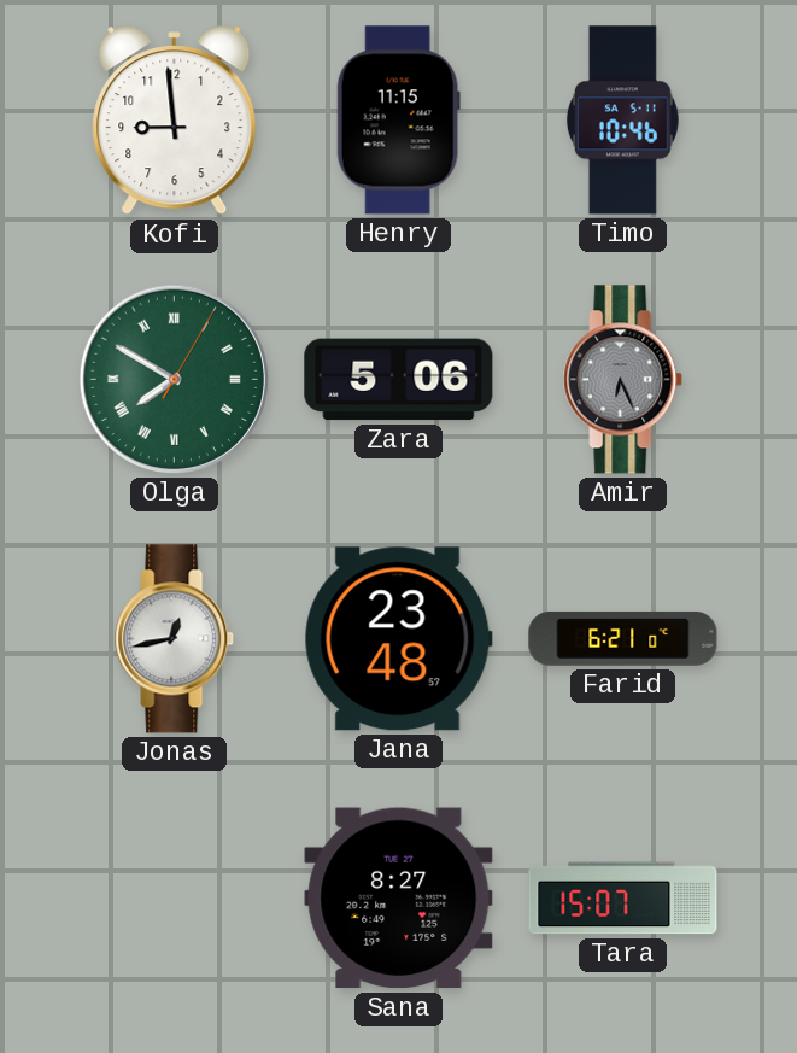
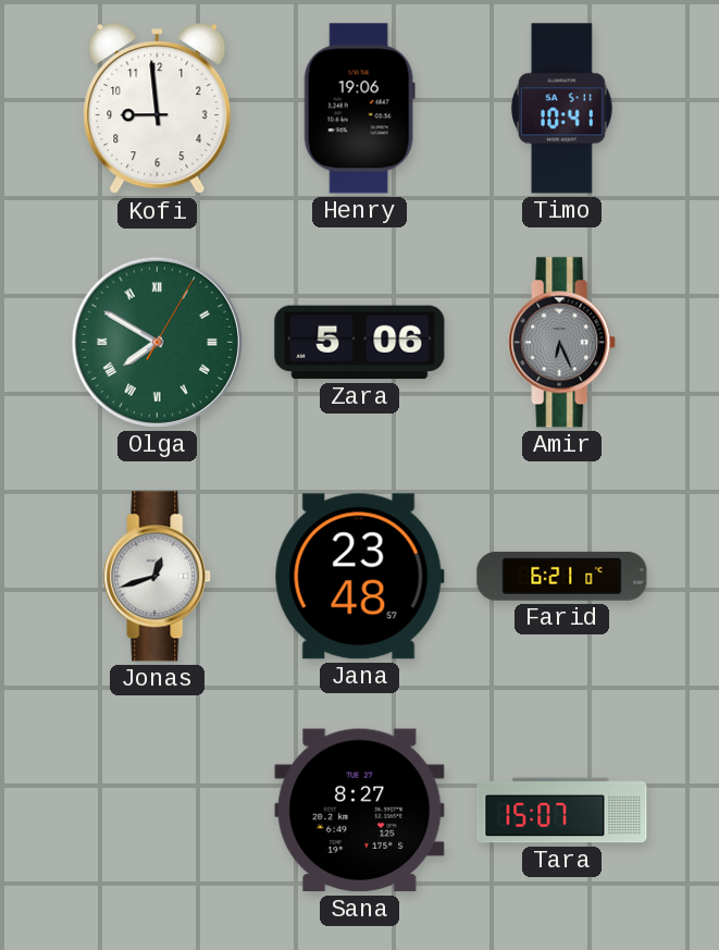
Henry: 11:15 -> 19:06 (359, 109)
Timo: 10:46 -> 10:41 (561, 109)
Jonas: 12:43 -> 12:42 (158, 577)
